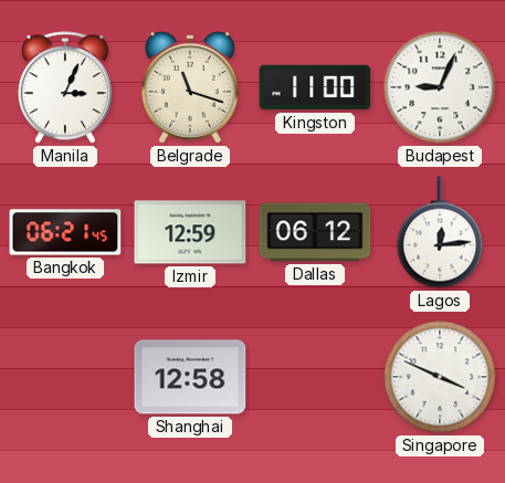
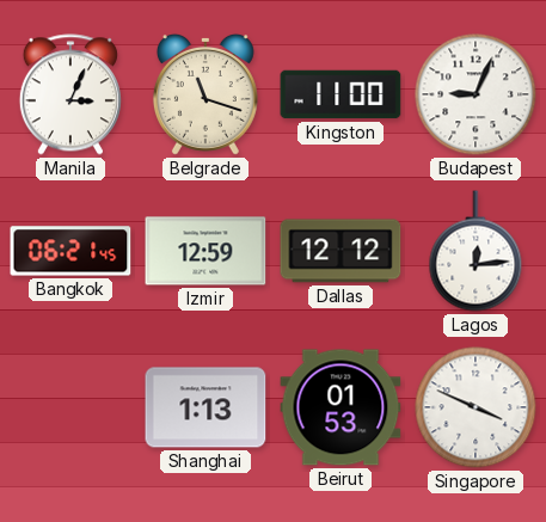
Dallas: 06:12 -> 12:12 (341, 251)
Shanghai: 12:58 -> 1:13 (205, 407)
Beirut: none -> 01:53 (341, 407)
